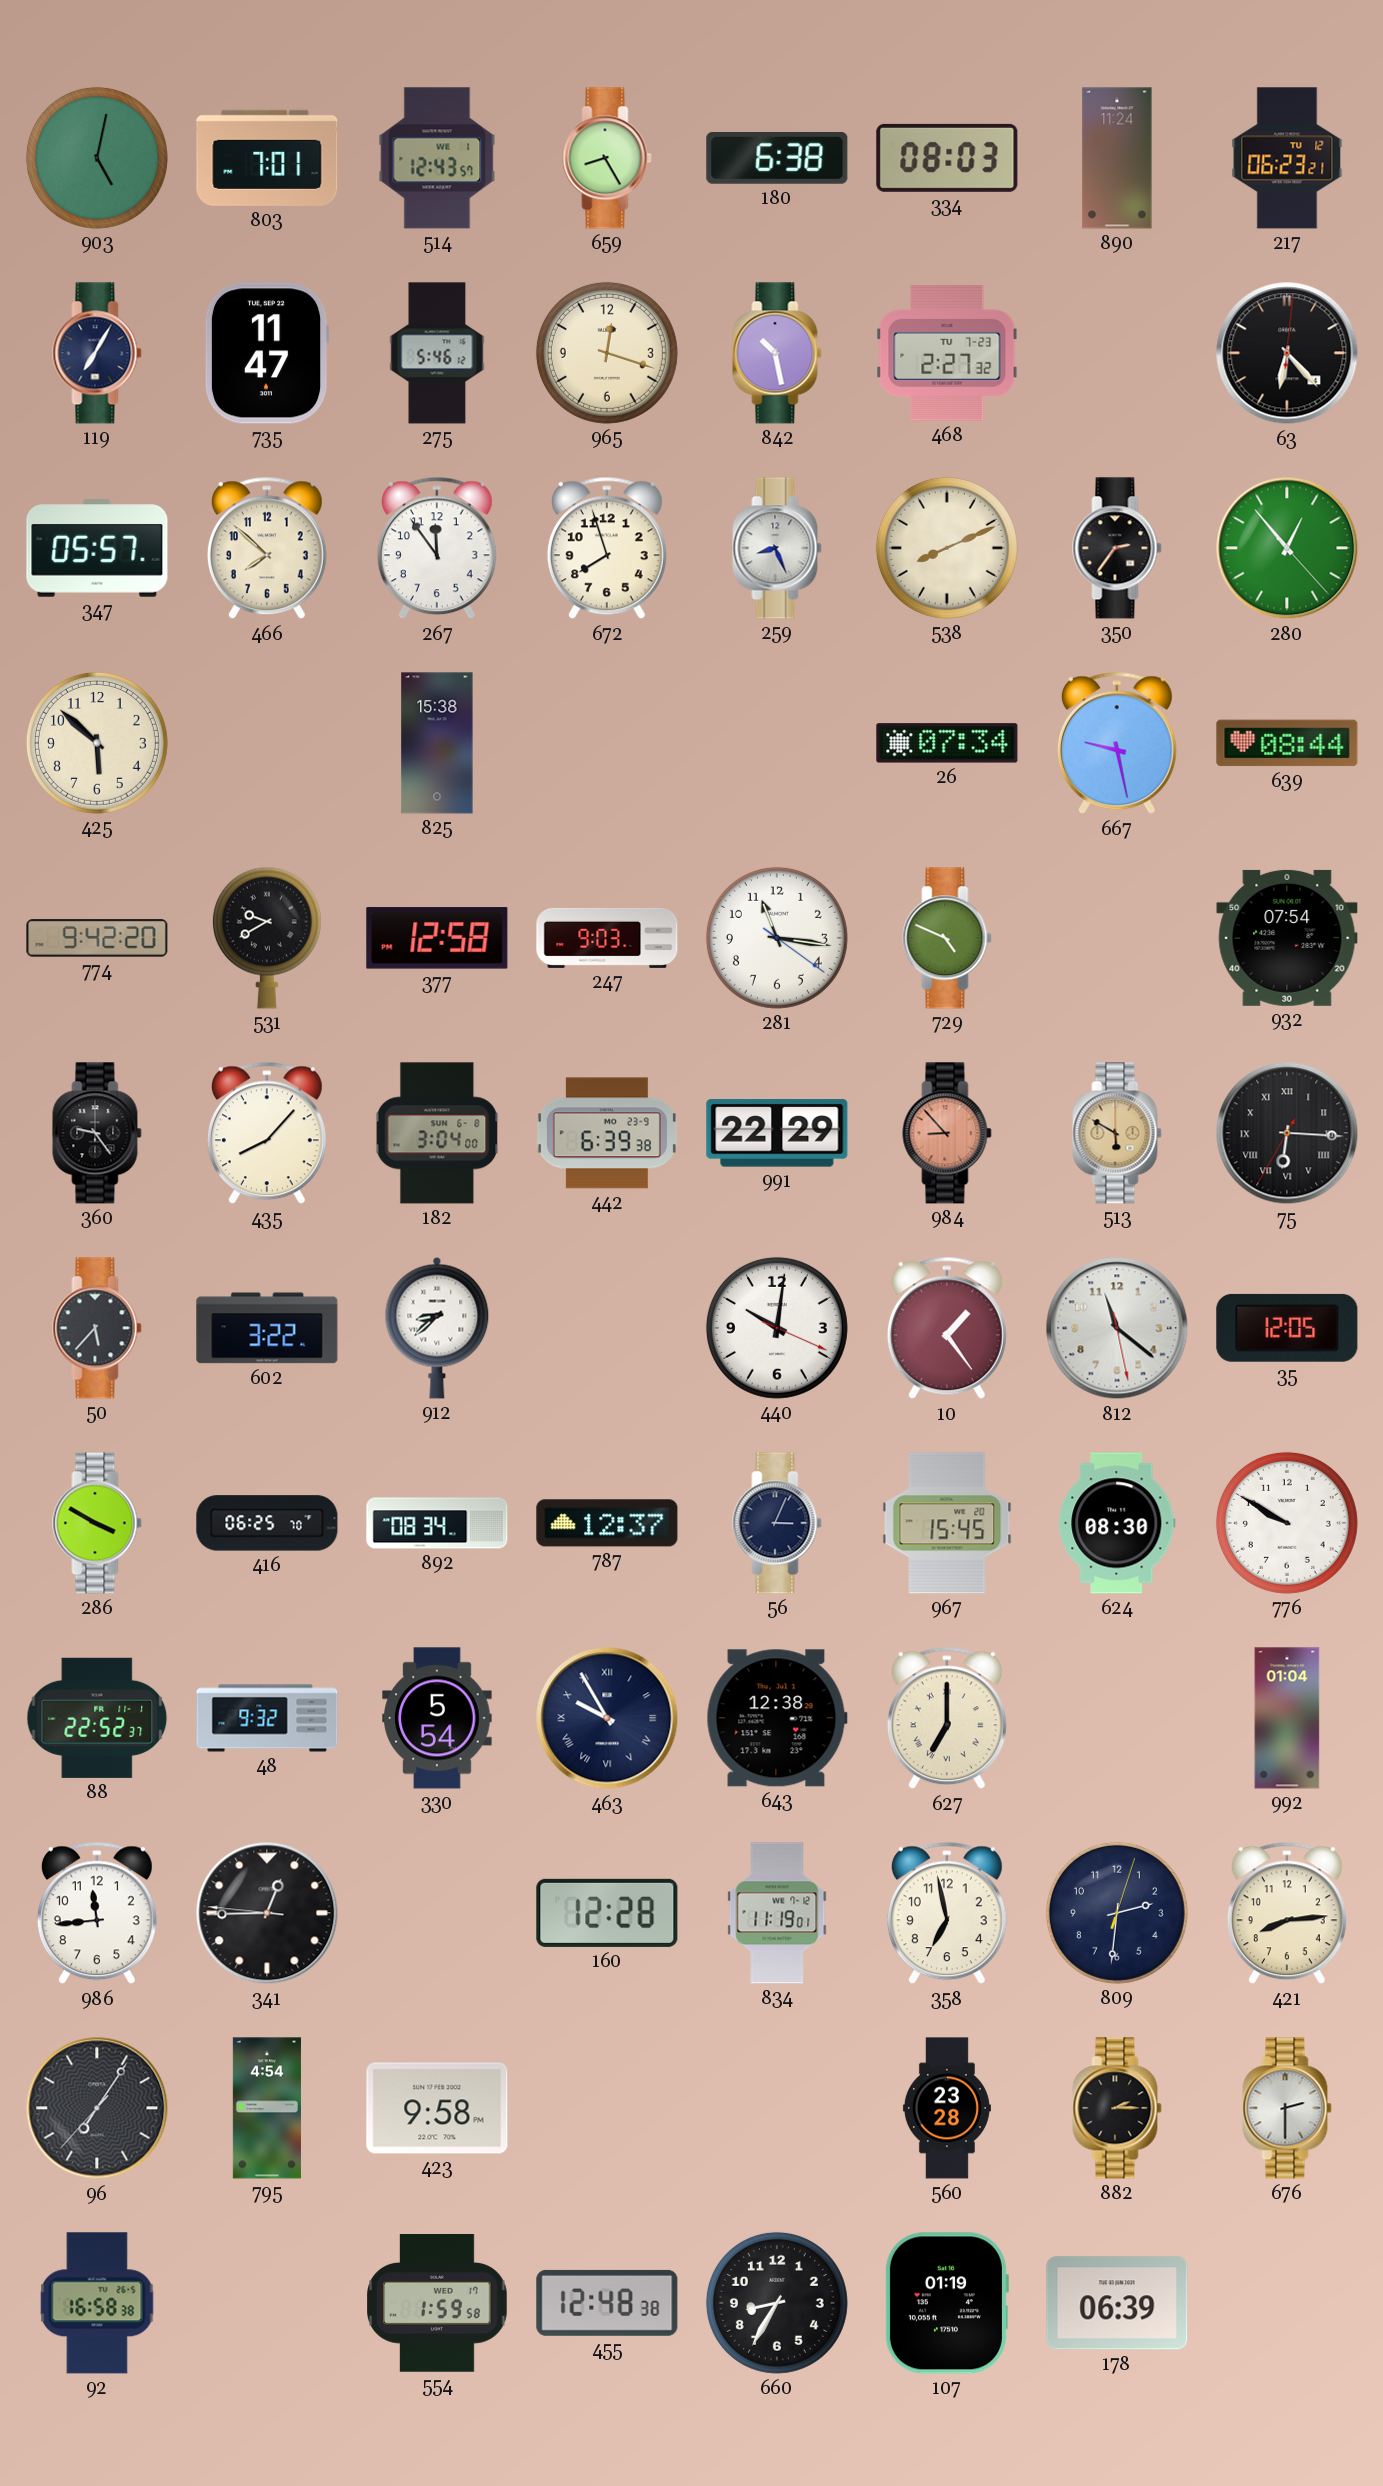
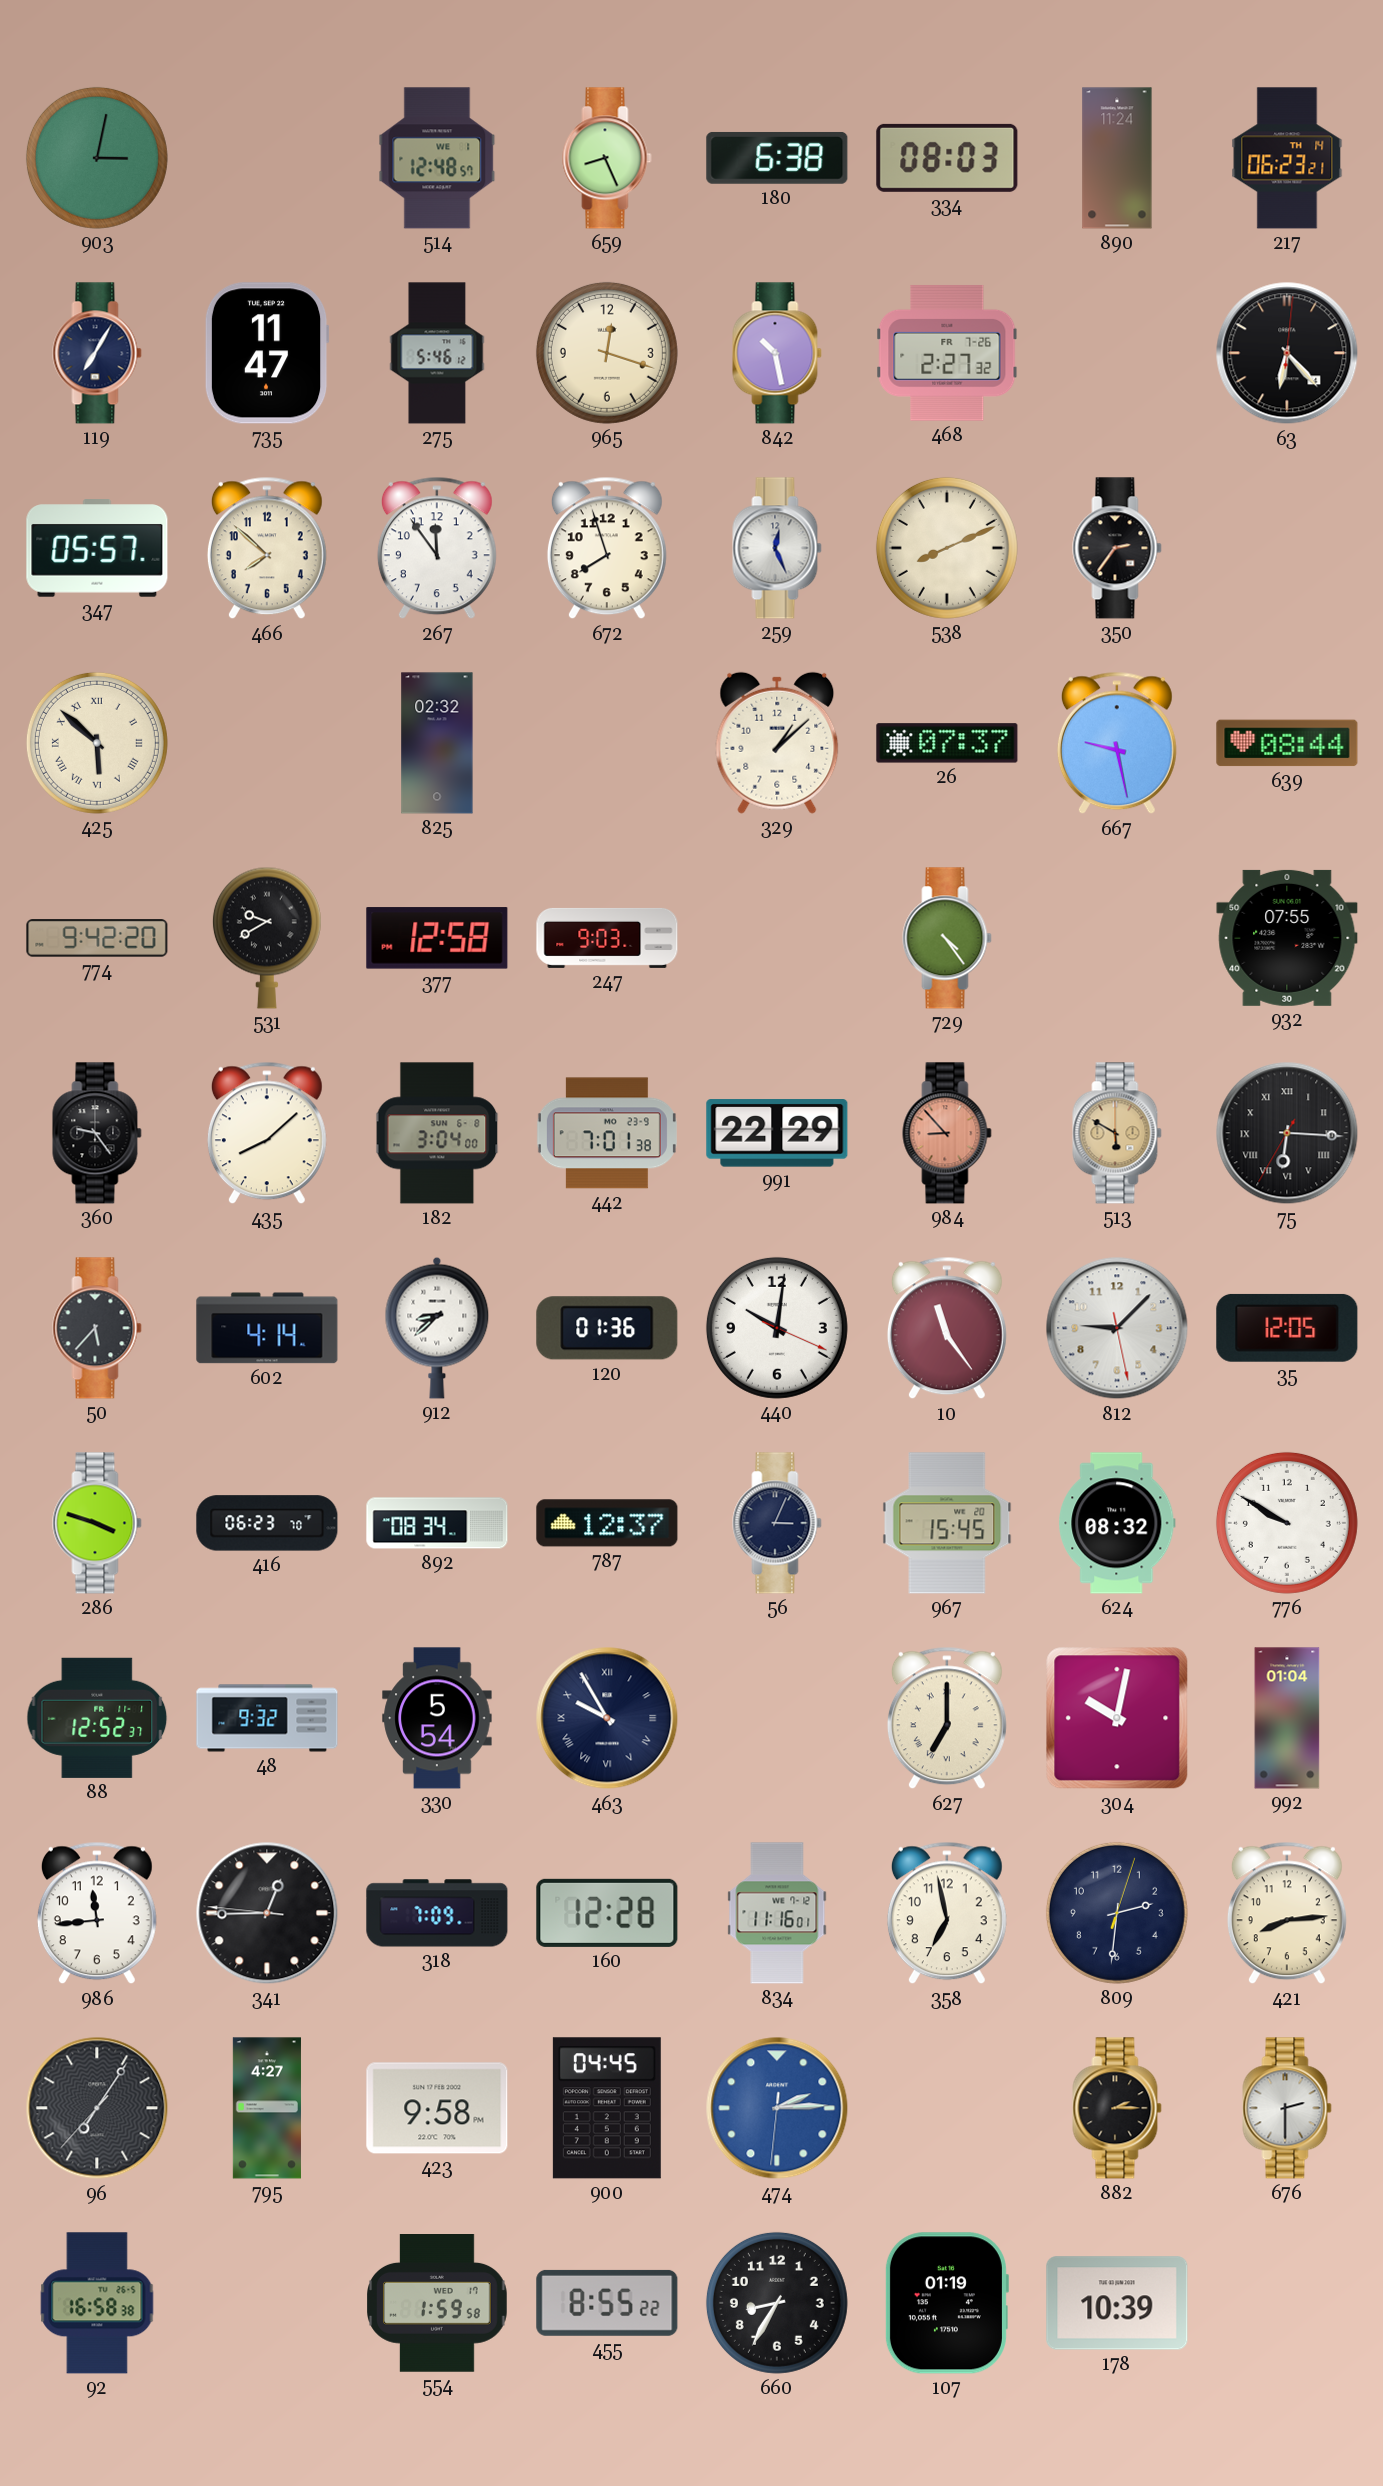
903: 5:02 -> 3:02 (97, 158)
803: 7:01 -> none (267, 158)
514: 12:43 -> 12:48 (437, 158)
659: 8:25 -> 8:26 (607, 158)
217 date: TU 12 -> TH 14 (1287, 158)
468 date: TU 7-23 -> FR 7-26 (947, 353)
259: 8:26 -> 12:26 (777, 548)
280: 12:53 -> none (1287, 548)
425 numerals: Arabic -> Roman (97, 743)
825: 15:38 -> 02:32 (437, 743)
329: none -> 1:08 (777, 743)
26: 07:34 -> 07:37 (947, 743)
281: 11:16 -> none (777, 938)
729: 4:49 -> 4:24 (947, 938)
932: 07:54 -> 07:55 (1287, 938)
435: 8:07 -> 8:08 (267, 1133)
442: 6:39 -> 7:01 (607, 1133)
602: 3:22 -> 4:14 (267, 1328)
120: none -> 01:36 (607, 1328)
10: 1:24 -> 11:24 (947, 1328)
812: 11:21 -> 9:07 (1117, 1328)
286: 3:50 -> 3:48 (97, 1523)
416: 06:25 -> 06:23 (267, 1523)
624: 08:30 -> 08:32 (1117, 1523)
88: 22:52 -> 12:52 (97, 1718)
643: 12:38 -> none (777, 1718)
304: none -> 10:02 (1117, 1718)
318: none -> 7:09 (437, 1913)
834: 11:19 -> 11:16 (777, 1913)
795: 4:54 -> 4:27 (267, 2108)
900: none -> 04:45 (607, 2108)
474: none -> 2:14 (777, 2108)
560: 23:28 -> none (947, 2108)
455: 12:48 -> 8:55 (607, 2303)
178: 06:39 -> 10:39 (1117, 2303)
